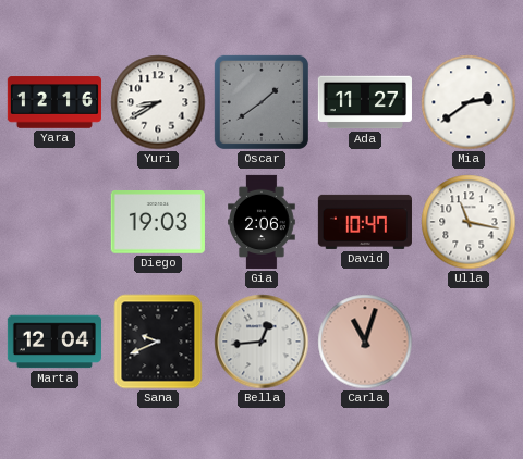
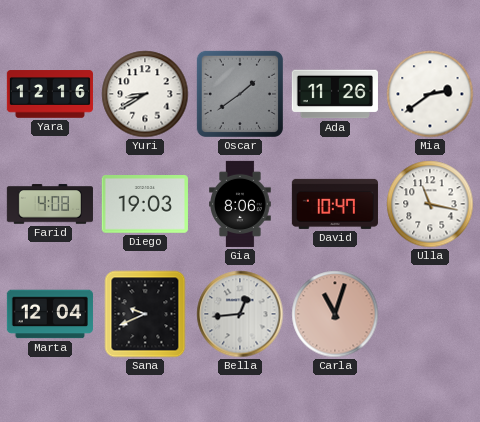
Ada: 11:27 -> 11:26 (335, 94)
Farid: none -> 4:08 (50, 204)
Gia: 2:06 -> 8:06 (240, 204)
